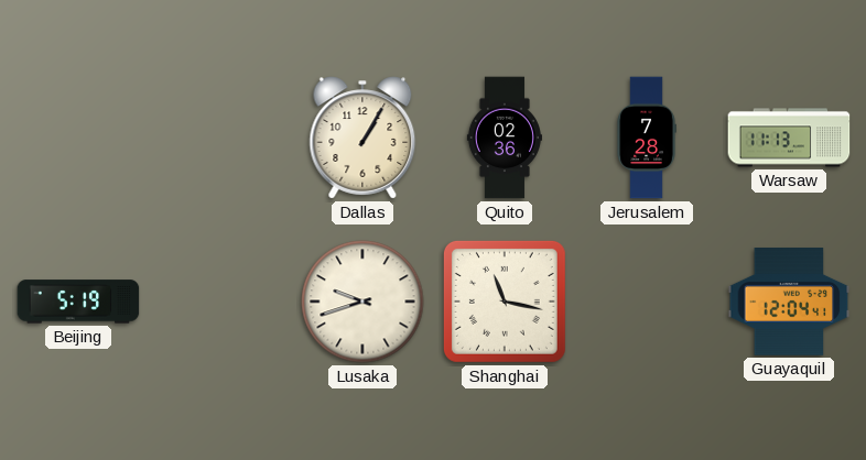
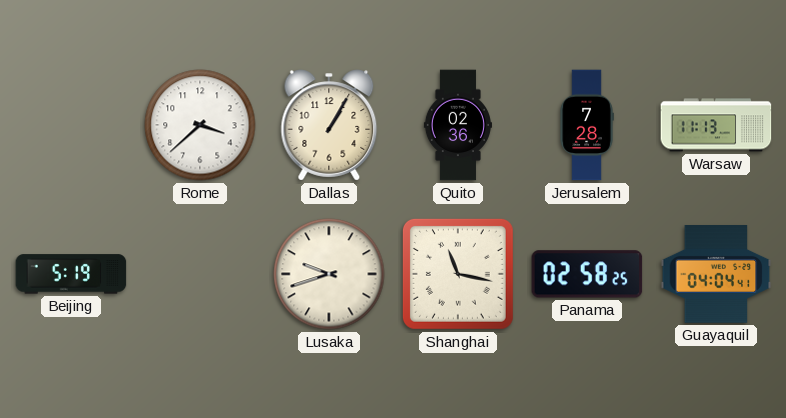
Rome: none -> 3:38 (200, 125)
Panama: none -> 02:58 (587, 274)
Guayaquil: 12:04 -> 04:04 (716, 275)
